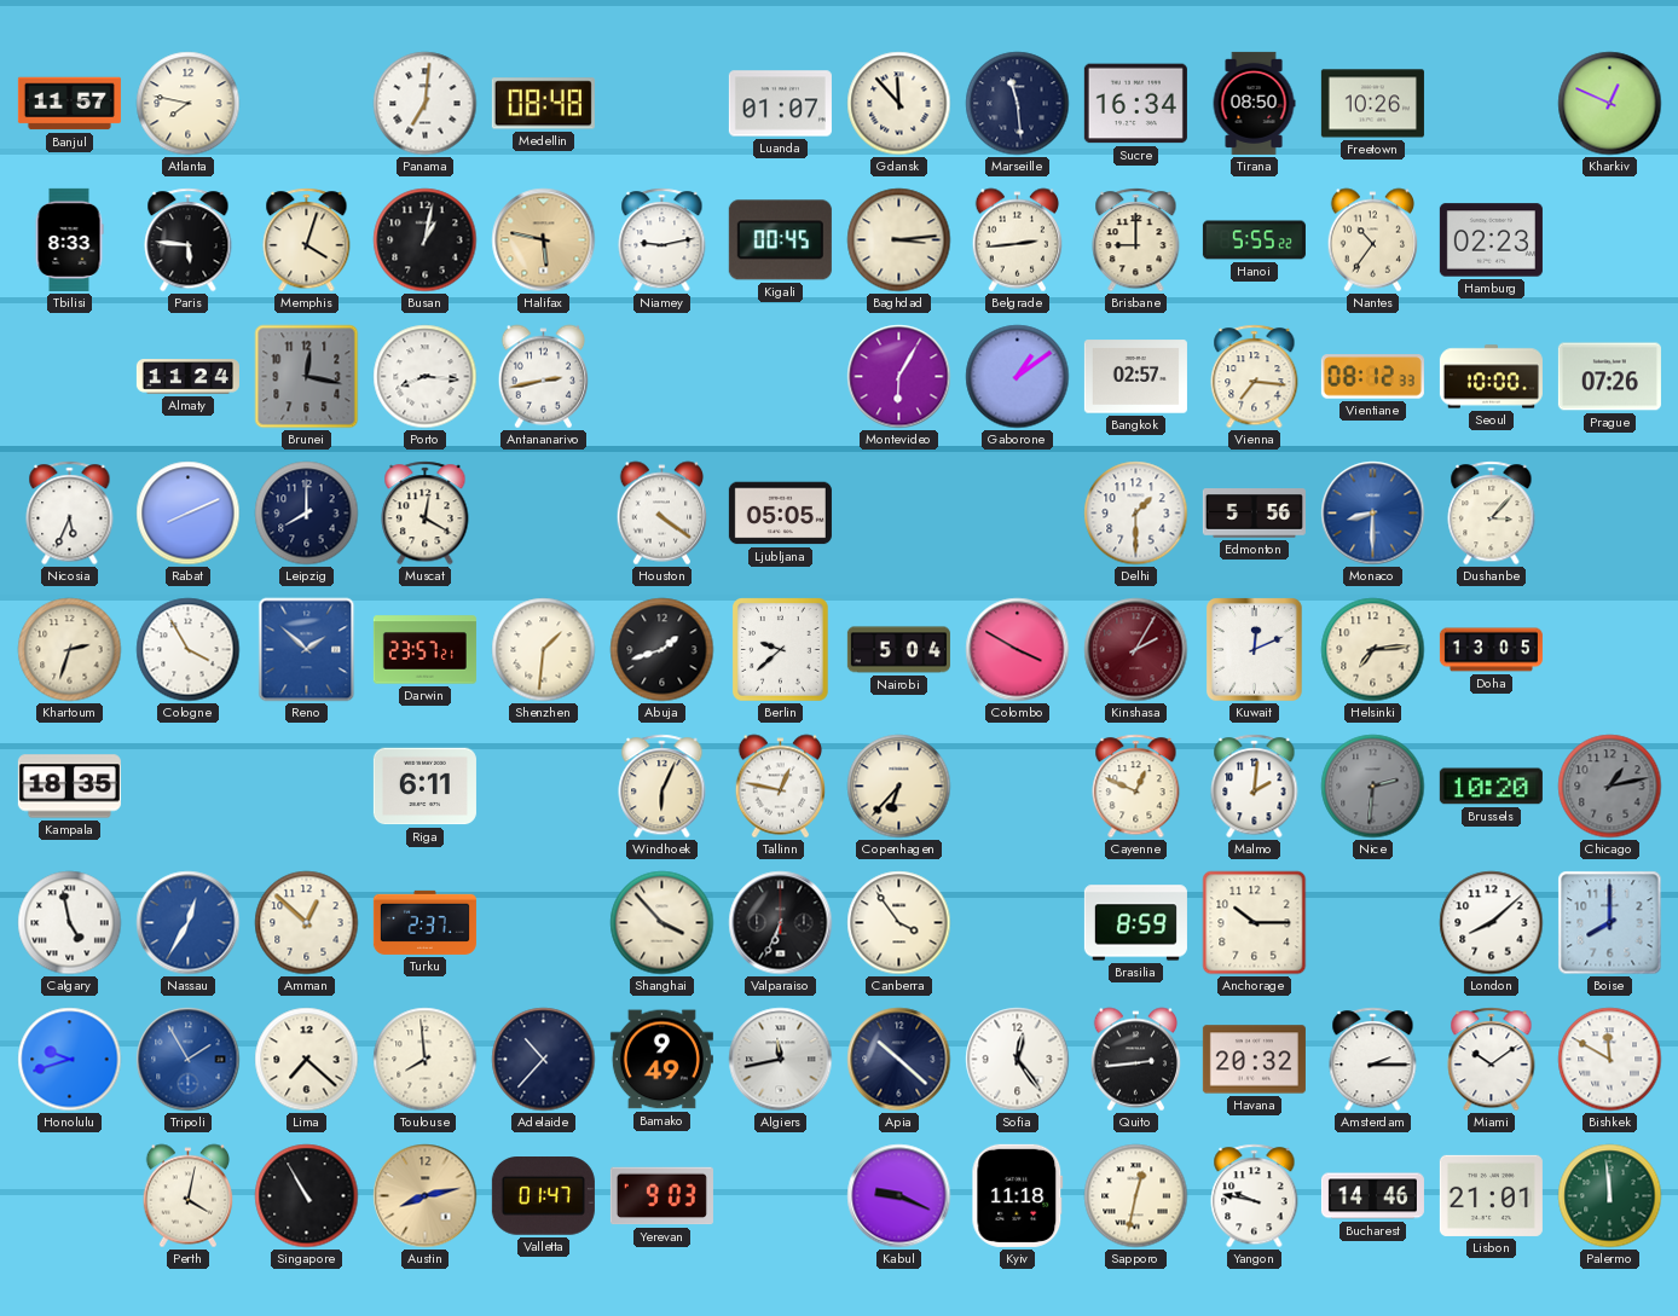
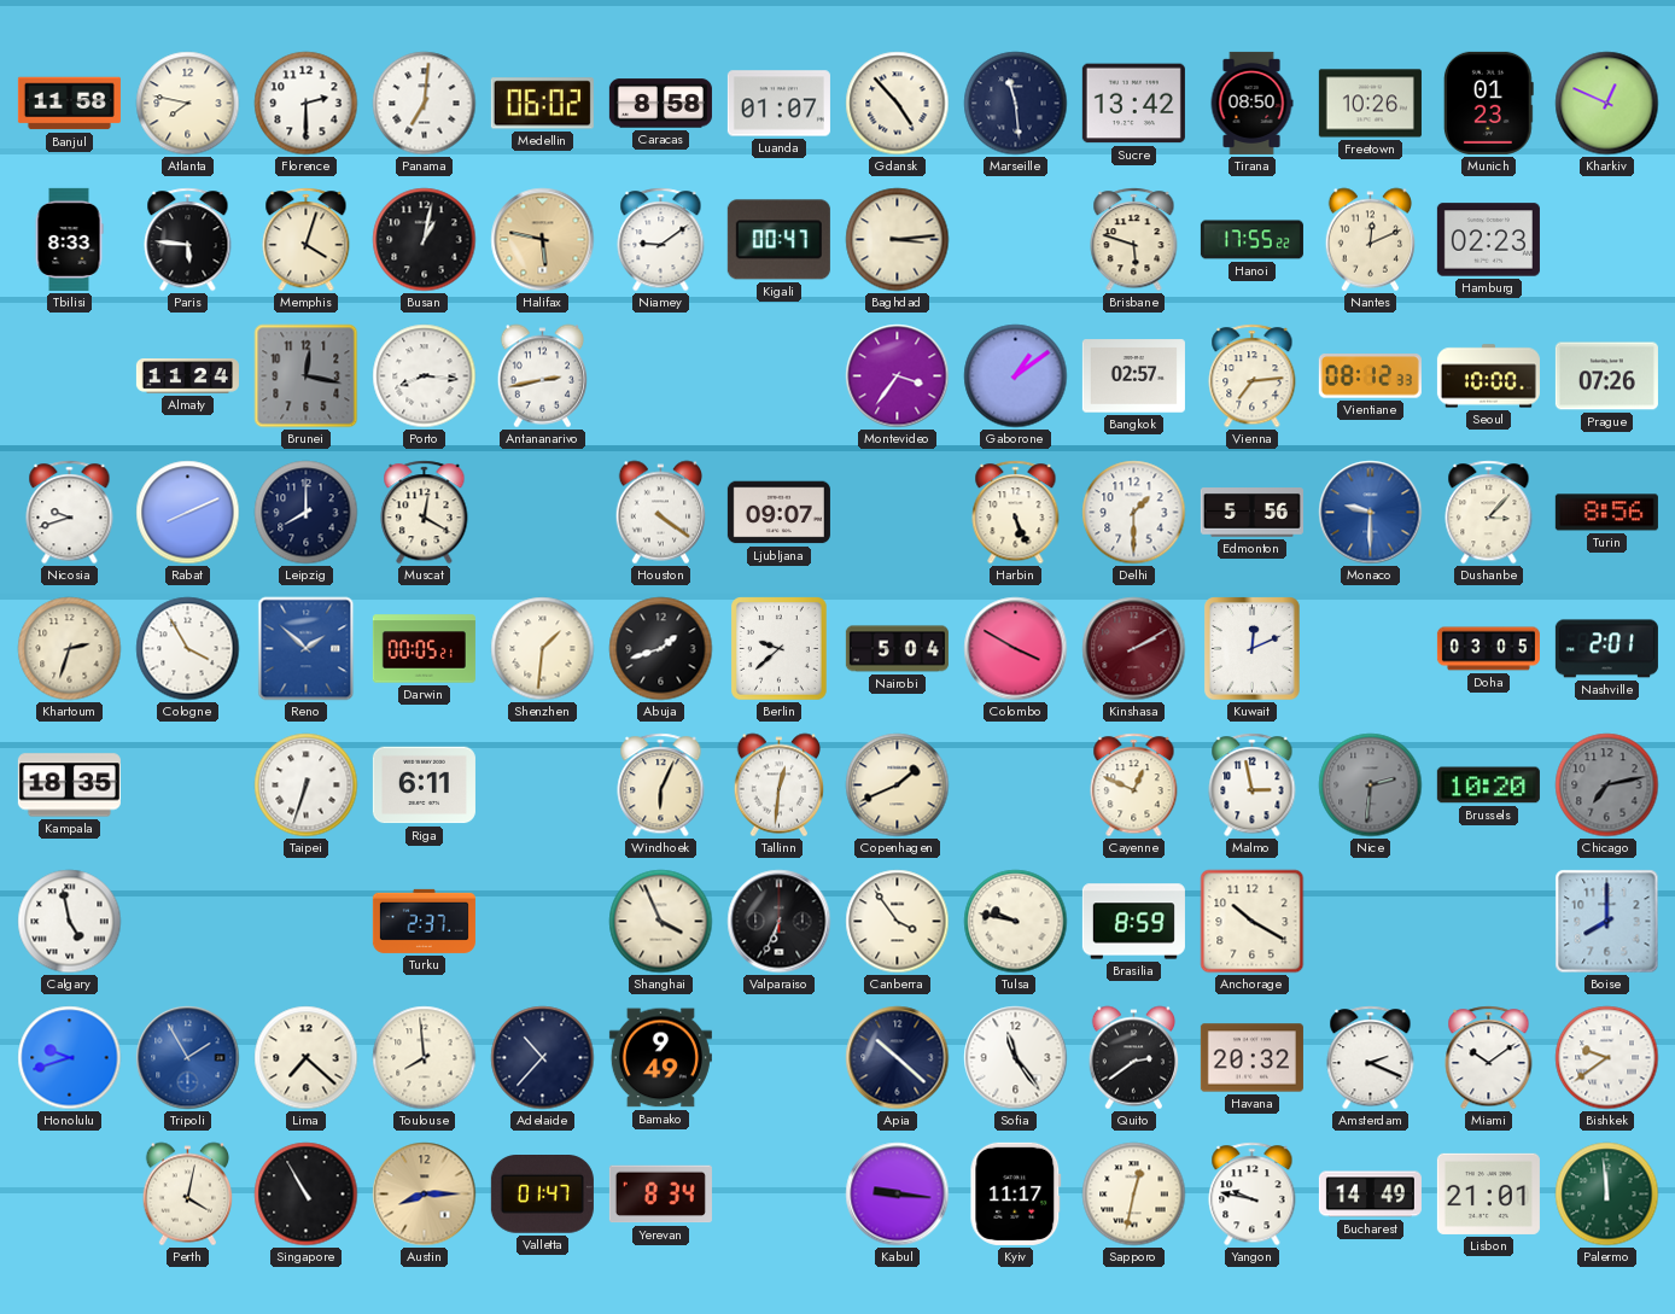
Banjul: 11:57 -> 11:58 (69, 104)
Florence: none -> 2:30 (307, 104)
Medellin: 08:48 -> 06:02 (542, 104)
Caracas: none -> 8:58 (660, 104)
Gdansk: 11:53 -> 4:53 (898, 104)
Sucre: 16:34 -> 13:42 (1133, 104)
Munich: none -> 01:23 (1488, 103)
Niamey: 9:13 -> 9:09 (661, 240)
Kigali: 00:45 -> 00:47 (778, 240)
Belgrade: 2:44 -> none (1018, 240)
Brisbane: 9:00 -> 5:48 (1134, 240)
Hanoi: 5:55 -> 17:55 (1251, 240)
Nantes: 10:36 -> 12:11 (1371, 240)
Montevideo: 6:05 -> 3:36 (898, 376)
Vienna: 7:16 -> 7:14 (1253, 376)
Nicosia: 5:34 -> 9:42 (70, 513)
Ljubljana: 05:05 -> 09:07 (778, 513)
Harbin: none -> 5:26 (1016, 513)
Monaco: 8:30 -> 9:30 (1371, 513)
Turin: none -> 8:56 (1606, 513)
Darwin: 23:57 -> 00:05 (424, 649)
Kinshasa: 2:05 -> 2:10 (1134, 649)
Helsinki: 7:14 -> none (1373, 650)
Doha: 13:05 -> 03:05 (1488, 649)
Nashville: none -> 2:01 (1606, 649)
Taipei: none -> 6:33 (307, 786)
Tallinn: 12:47 -> 12:31 (780, 786)
Copenhagen: 6:37 -> 1:41 (898, 786)
Malmo: 2:01 -> 2:58 (1253, 786)
Chicago: 1:13 -> 7:13 (1607, 786)
Nassau: 12:35 -> none (189, 923)
Amman: 12:52 -> none (307, 923)
Shanghai: 3:53 -> 3:56 (661, 922)
Tulsa: none -> 9:47 (1016, 922)
Anchorage: 10:15 -> 10:20 (1253, 922)
London: 8:08 -> none (1492, 923)
Algiers: 11:43 -> none (781, 1060)
Sofia: 12:24 -> 11:24 (1016, 1058)
Quito: 2:44 -> 2:39 (1134, 1058)
Amsterdam: 2:15 -> 2:19 (1371, 1058)
Bishkek: 11:50 -> 9:39 (1607, 1058)
Austin: 8:13 -> 8:15 (425, 1195)
Yerevan: 9:03 -> 8:34 (660, 1195)
Kabul: 9:19 -> 9:16 (898, 1195)
Kyiv: 11:18 -> 11:17 (1016, 1193)
Bucharest: 14:46 -> 14:49 (1370, 1195)
